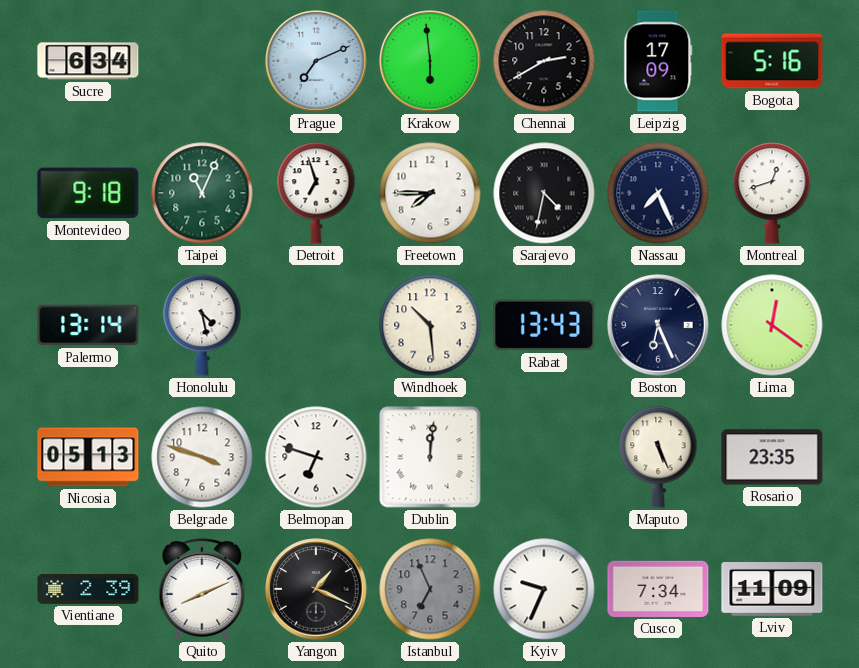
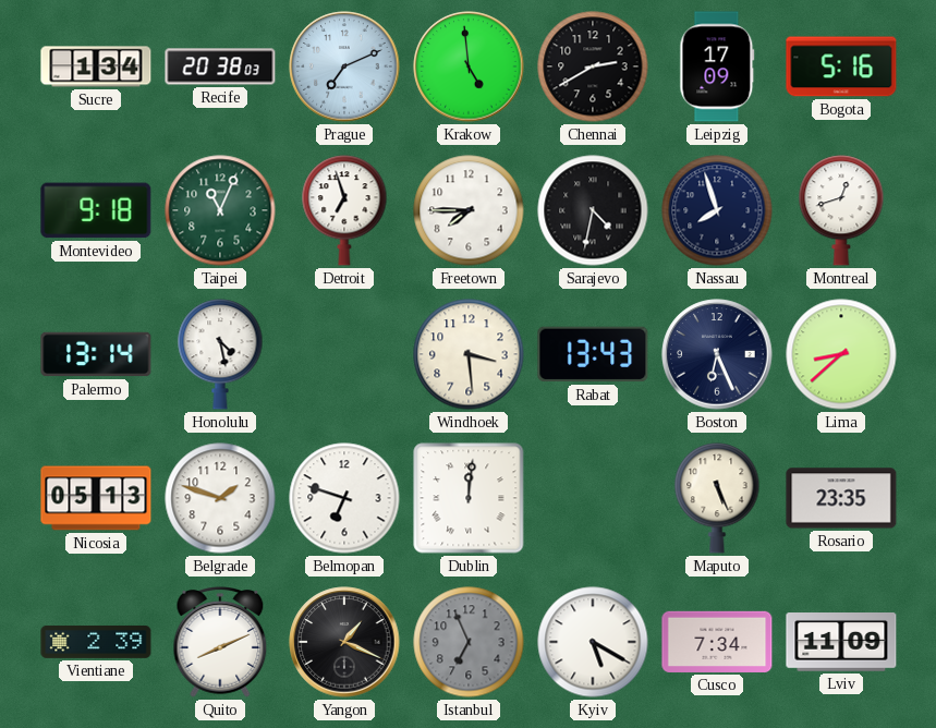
Sucre: 6:34 -> 1:34 (96, 66)
Recife: none -> 20:38 (220, 66)
Krakow: 5:59 -> 4:59 (469, 66)
Nassau: 7:26 -> 7:57 (717, 210)
Windhoek: 10:29 -> 3:29 (469, 354)
Lima: 12:21 -> 8:38 (841, 354)
Belgrade: 3:48 -> 1:48 (220, 498)
Kyiv: 9:34 -> 5:20 (593, 642)
